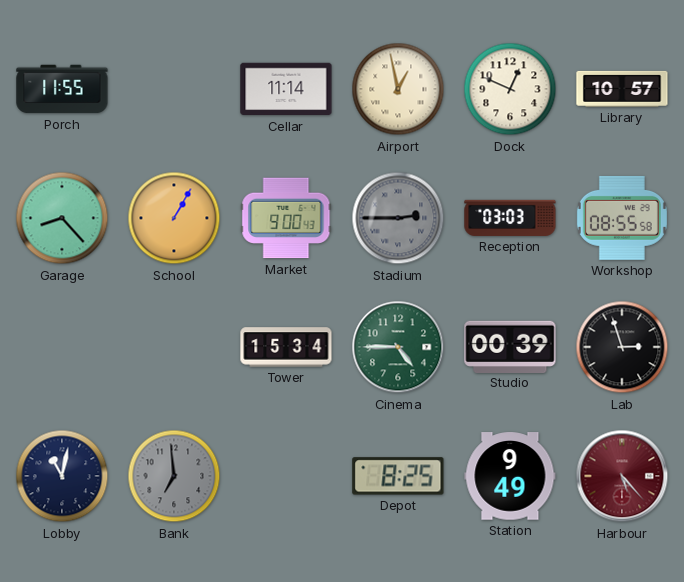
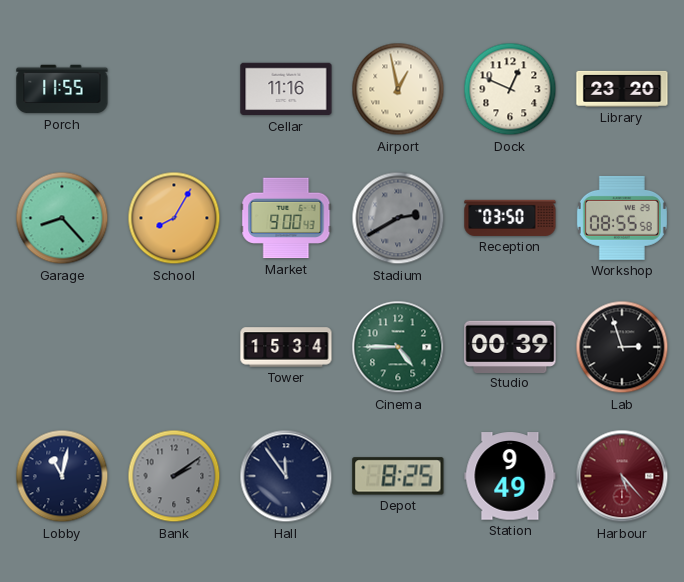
Cellar: 11:14 -> 11:16 (286, 89)
Library: 10:57 -> 23:20 (622, 89)
School: 1:05 -> 8:05 (174, 218)
Stadium: 2:45 -> 2:40 (398, 218)
Reception: 03:03 -> 03:50 (510, 218)
Bank: 6:59 -> 2:09 (174, 476)
Hall: none -> 11:54 (286, 476)
